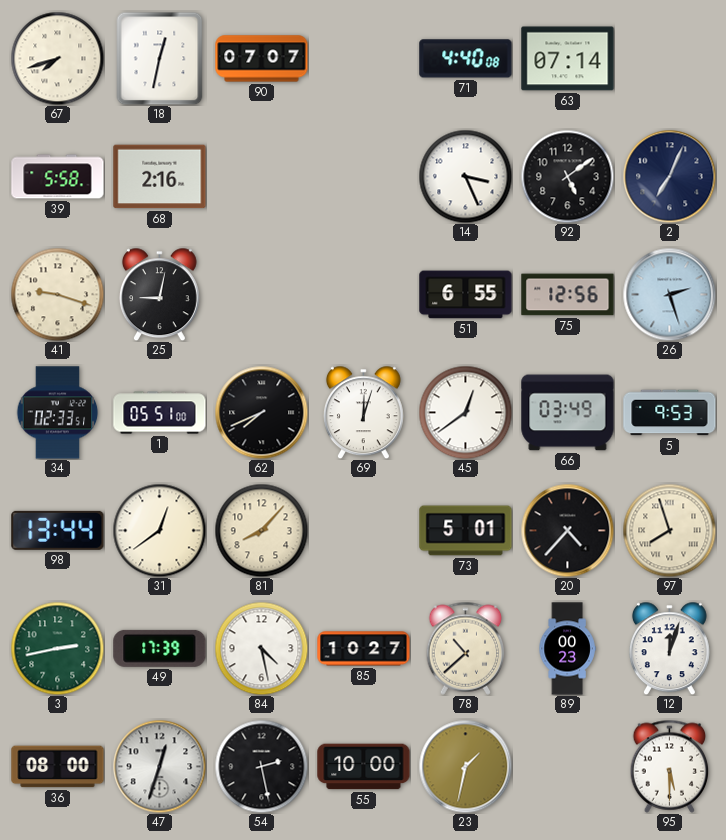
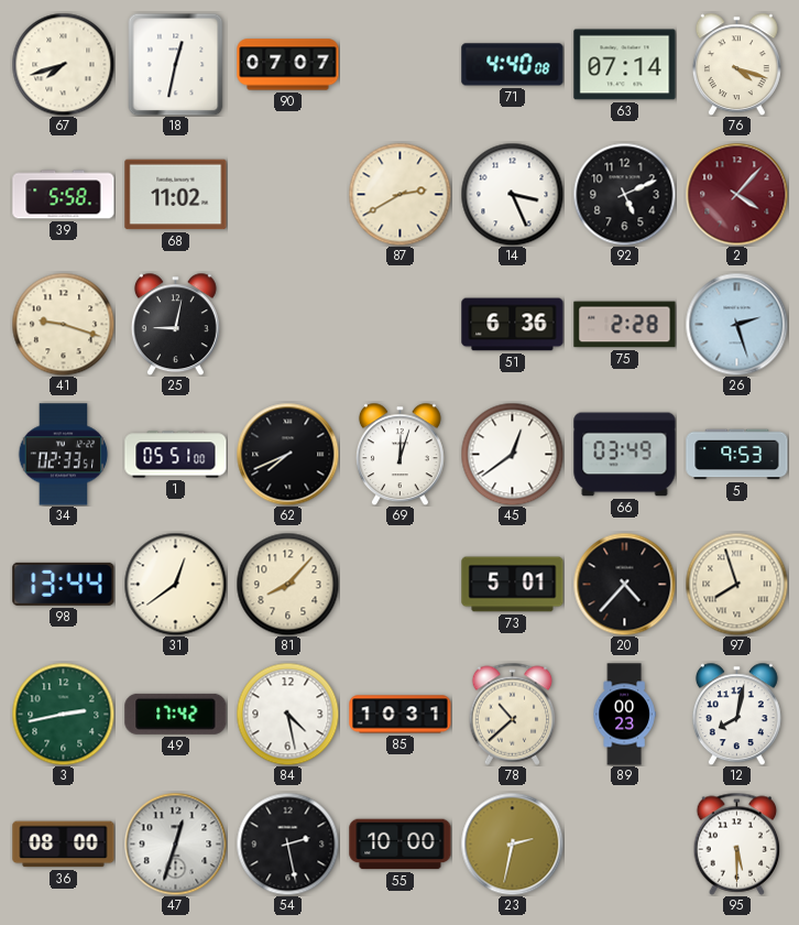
76: none -> 4:18 (736, 64)
68: 2:16 -> 11:02 (176, 195)
87: none -> 2:40 (399, 194)
92: 5:09 -> 5:11 (624, 194)
2: 7:04 -> 4:07 (736, 194)
2 dial: navy -> burgundy (736, 194)
51: 6:55 -> 6:36 (513, 325)
75: 12:56 -> 2:28 (625, 325)
49: 17:39 -> 17:42 (176, 714)
85: 10:27 -> 10:31 (401, 715)
12: 12:03 -> 8:02 (736, 714)
23: 1:32 -> 2:32 (512, 844)
